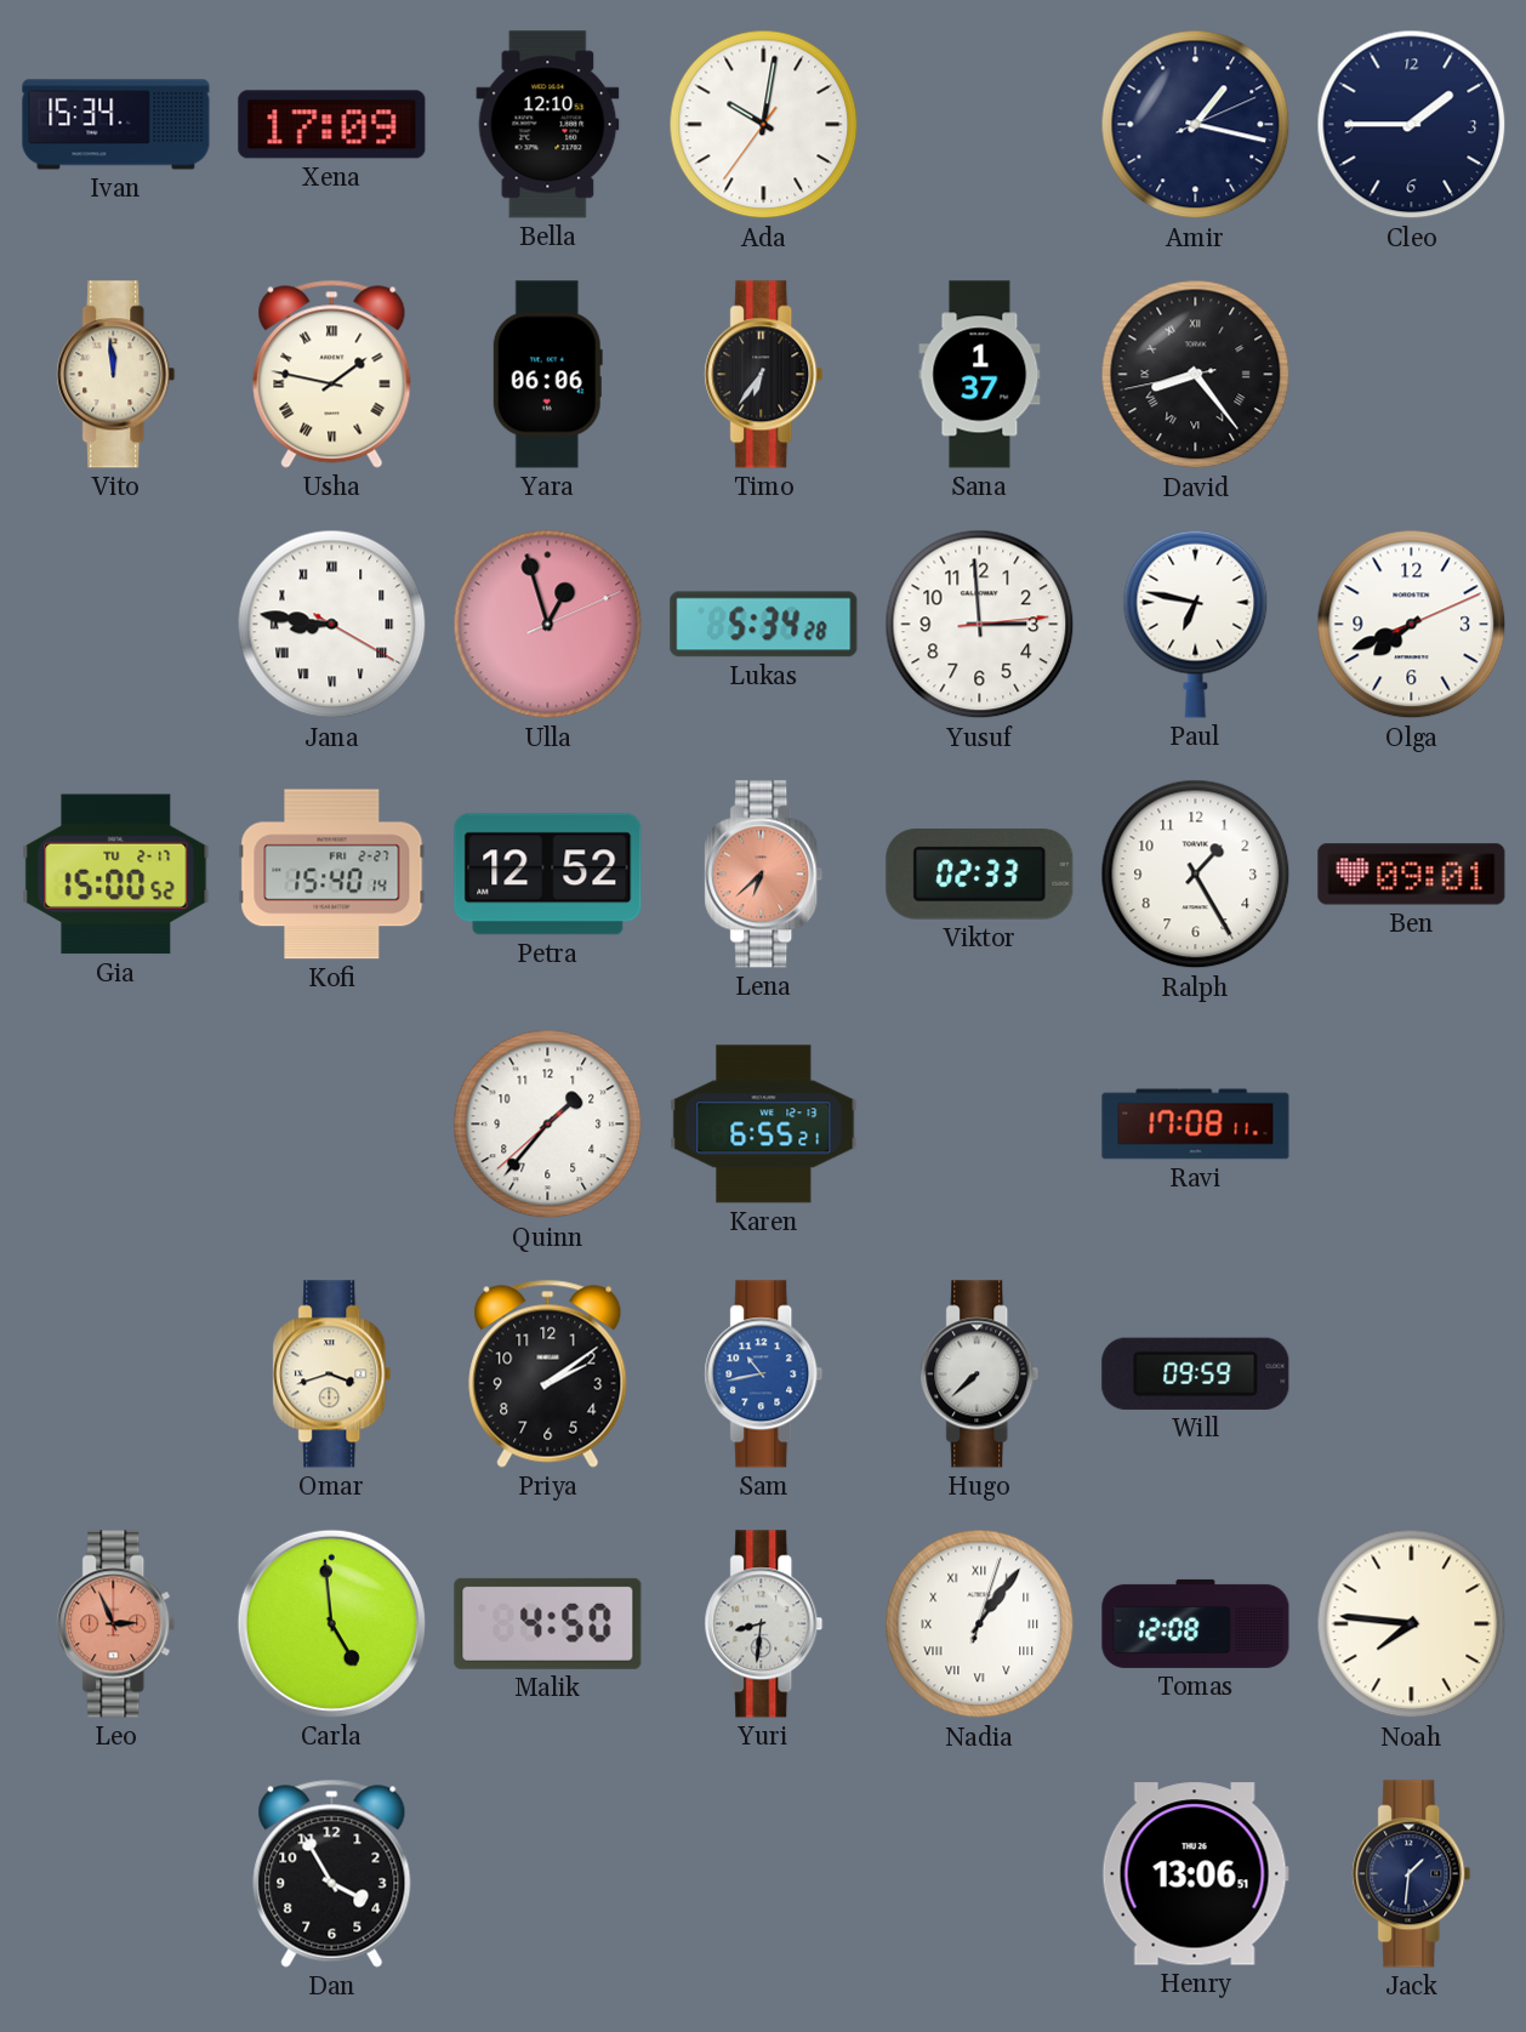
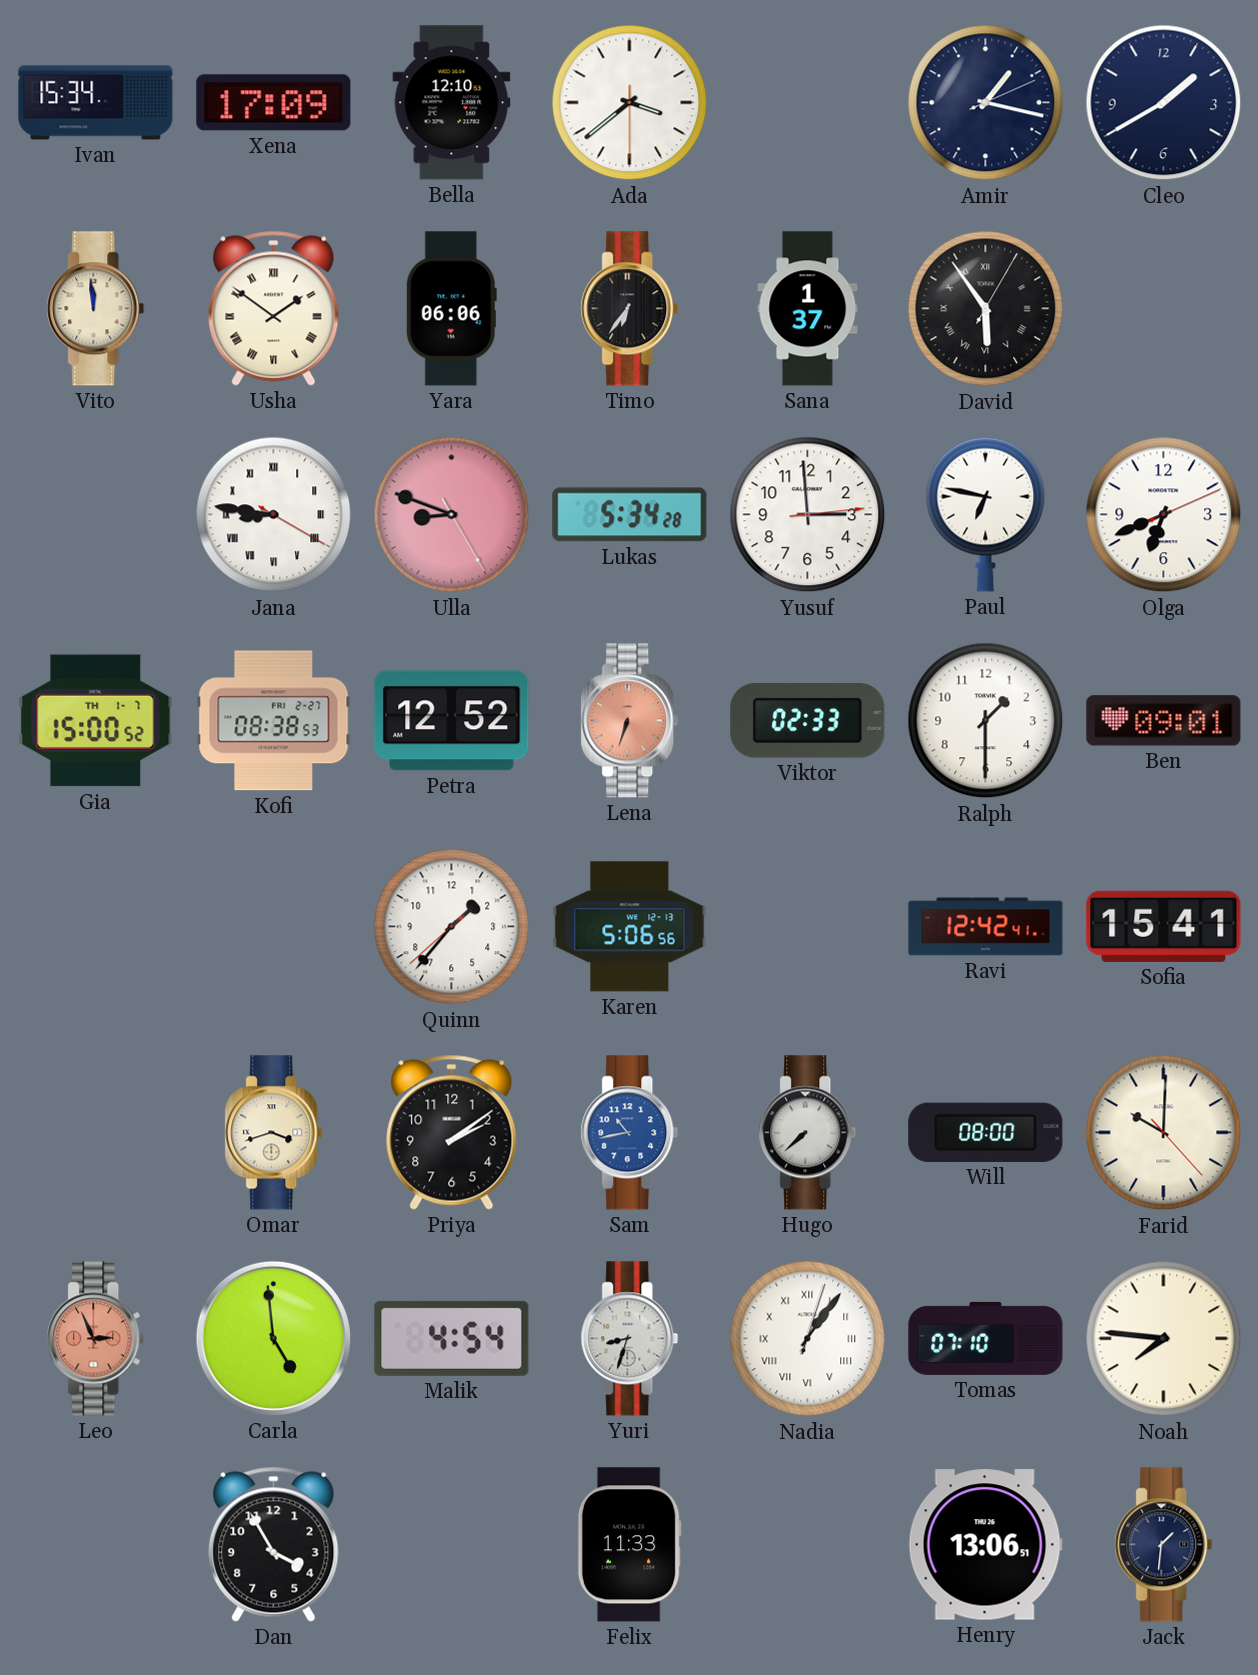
Ada: 10:01 -> 3:38 (630, 103)
Cleo: 1:45 -> 1:40 (1164, 103)
Usha: 1:47 -> 1:51 (274, 308)
David: 8:23 -> 5:54 (986, 309)
Ulla: 12:57 -> 8:48 (452, 515)
Olga: 7:41 -> 6:41 (1164, 515)
Gia date: TU 2-17 -> TH 1-7 (96, 721)
Kofi: 15:40 -> 08:38 (274, 721)
Lena: 6:38 -> 6:33 (630, 721)
Ralph: 1:25 -> 1:30 (986, 721)
Karen: 6:55 -> 5:06 (630, 927)
Ravi: 17:08 -> 12:42 (986, 927)
Sofia: none -> 15:41 (1164, 926)
Will: 09:59 -> 08:00 (986, 1132)
Farid: none -> 10:00 (1164, 1133)
Malik: 4:50 -> 4:54 (452, 1338)
Yuri: 8:31 -> 8:33 (630, 1339)
Tomas: 12:08 -> 07:10 (986, 1338)
Felix: none -> 11:33 (629, 1545)
